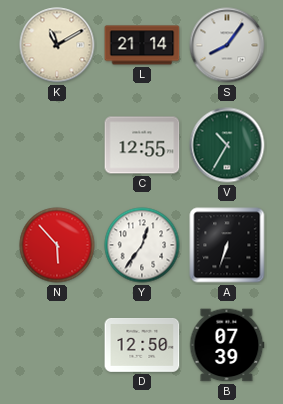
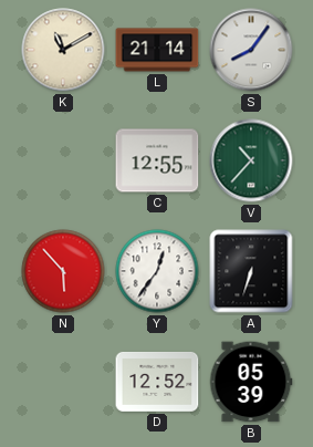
V: 10:35 -> 10:37 (251, 160)
D: 12:50 -> 12:52 (157, 382)
B: 07:39 -> 05:39 (251, 382)
